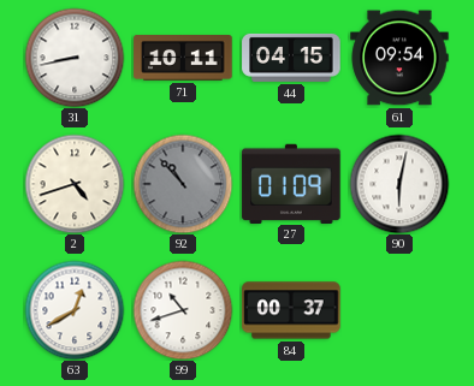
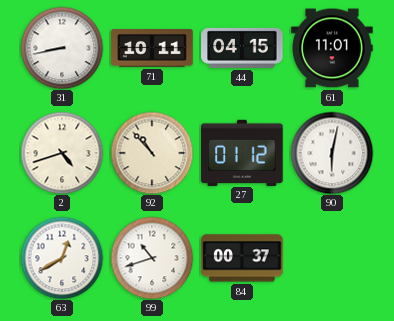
61: 09:54 -> 11:01 (332, 48)
92 dial: grey -> cream (152, 153)
27: 01:09 -> 01:12 (242, 152)
